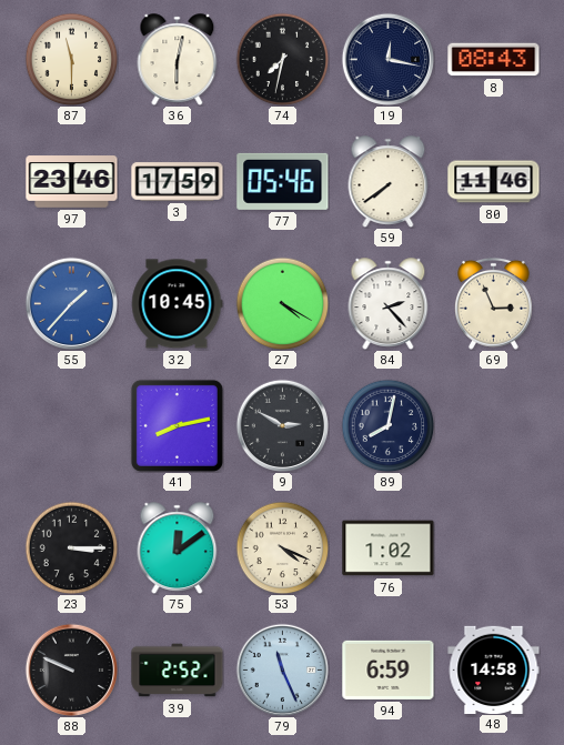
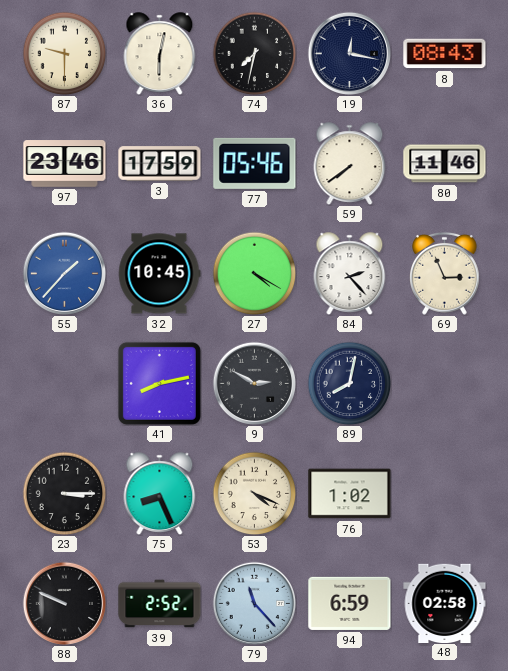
87: 11:30 -> 9:30 (64, 53)
75: 12:09 -> 8:26 (160, 493)
79: 11:26 -> 11:23 (254, 603)
48: 14:58 -> 02:58 (445, 603)
